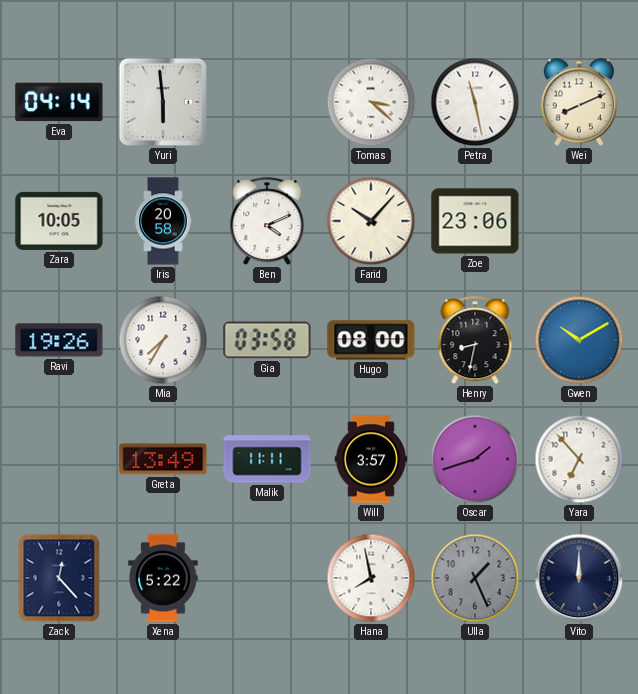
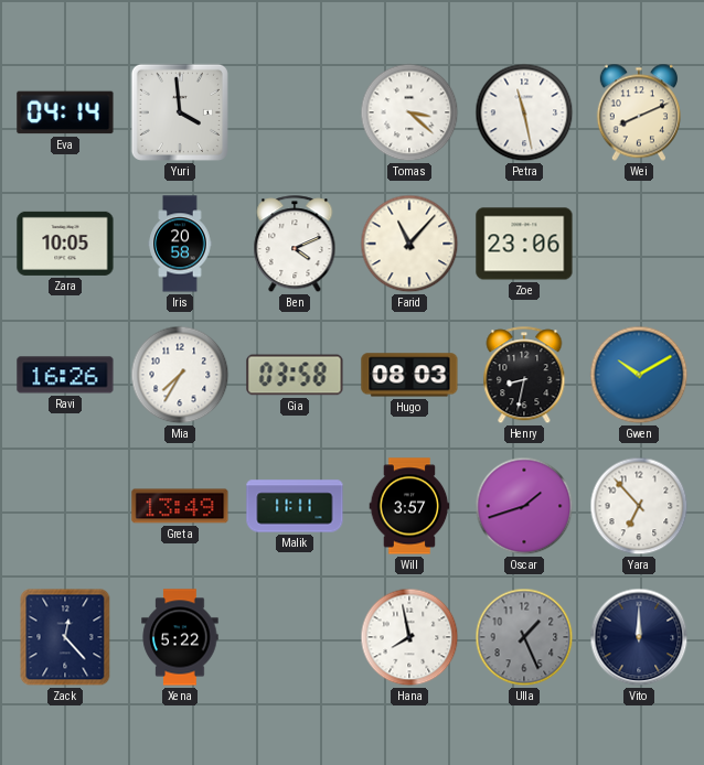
Yuri: 5:59 -> 3:59 (180, 112)
Farid: 10:07 -> 11:07 (409, 244)
Ravi: 19:26 -> 16:26 (65, 375)
Hugo: 08:00 -> 08:03 (409, 375)
